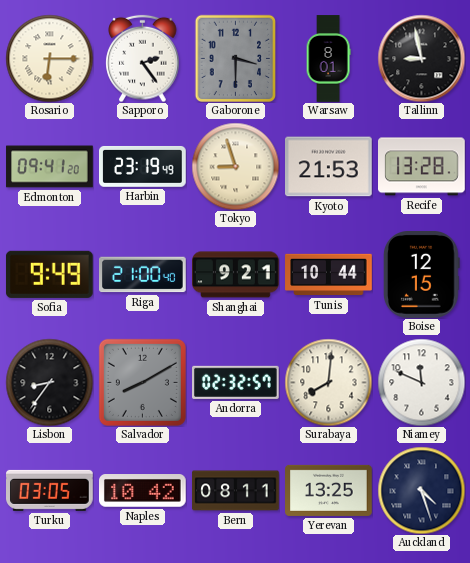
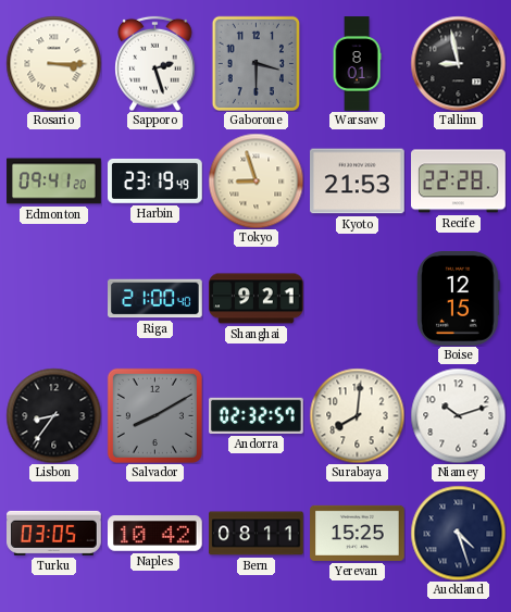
Rosario: 6:15 -> 3:15 (53, 63)
Sapporo: 2:24 -> 2:27 (155, 63)
Recife: 13:28 -> 22:28 (459, 182)
Sofia: 9:49 -> none (49, 274)
Tunis: 10:44 -> none (329, 275)
Niamey: 11:49 -> 10:12 (458, 415)
Yerevan: 13:25 -> 15:25 (358, 533)
